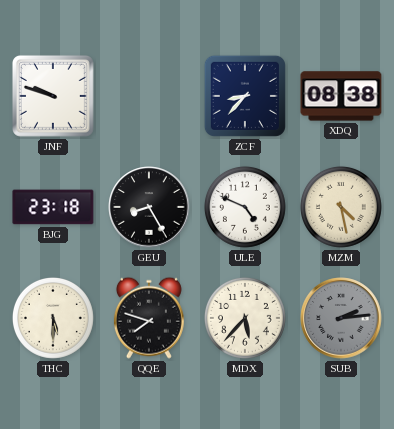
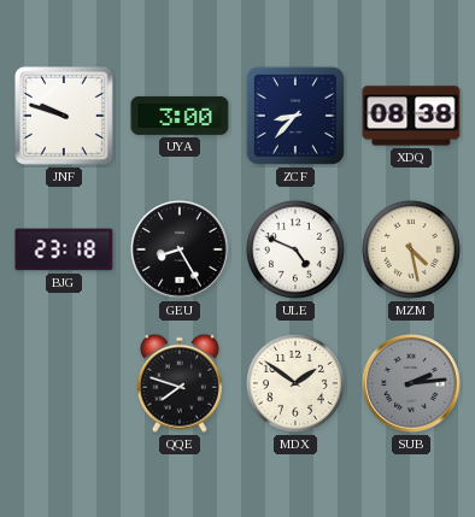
UYA: none -> 3:00 (180, 116)
THC: 5:30 -> none (53, 318)
MDX: 5:37 -> 1:51 (295, 383)
